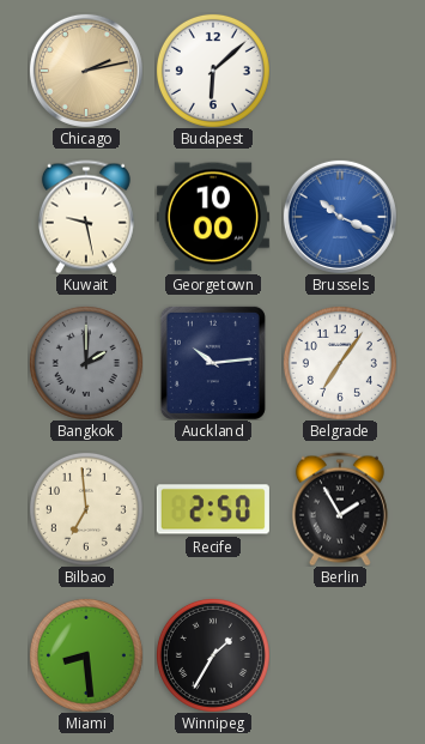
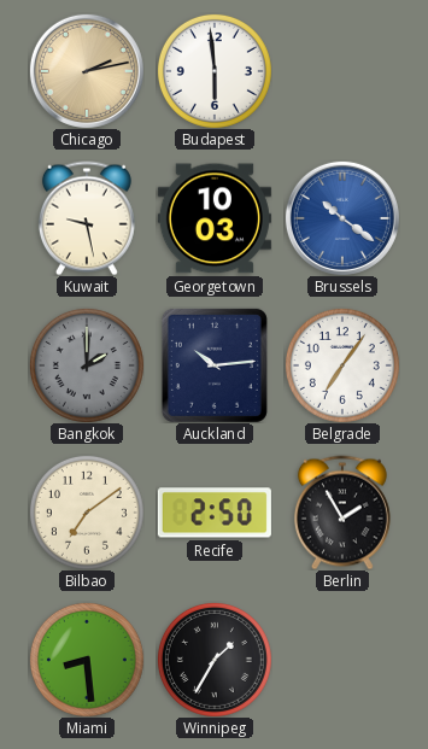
Budapest: 6:08 -> 5:59 (215, 71)
Georgetown: 10:00 -> 10:03 (215, 218)
Brussels: 10:19 -> 10:21 (342, 218)
Bilbao: 6:59 -> 7:09 (87, 513)
